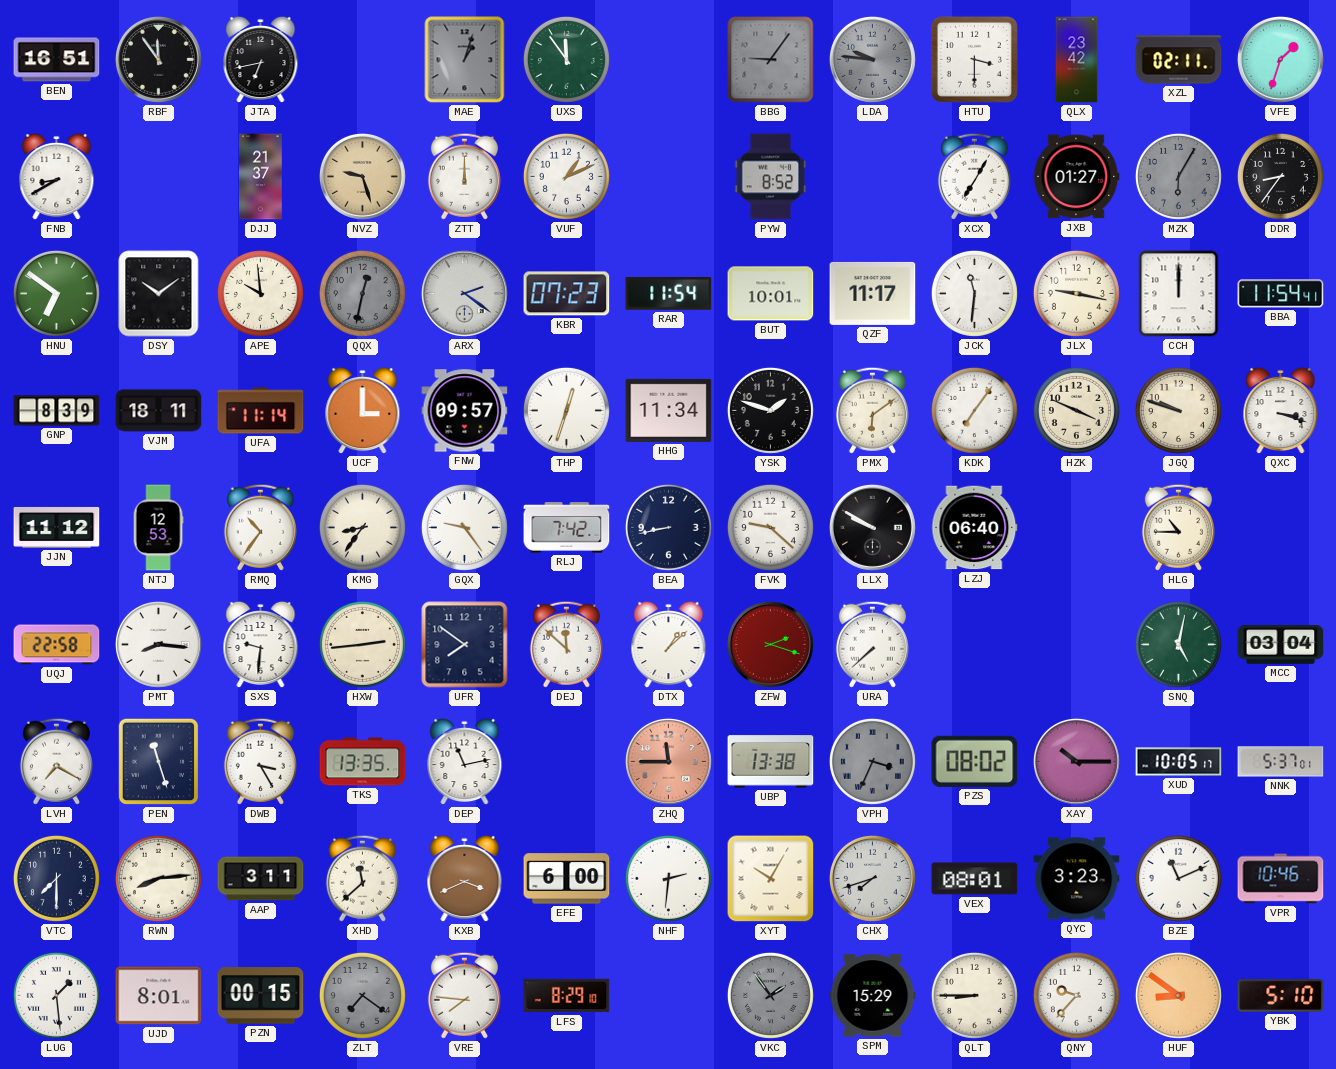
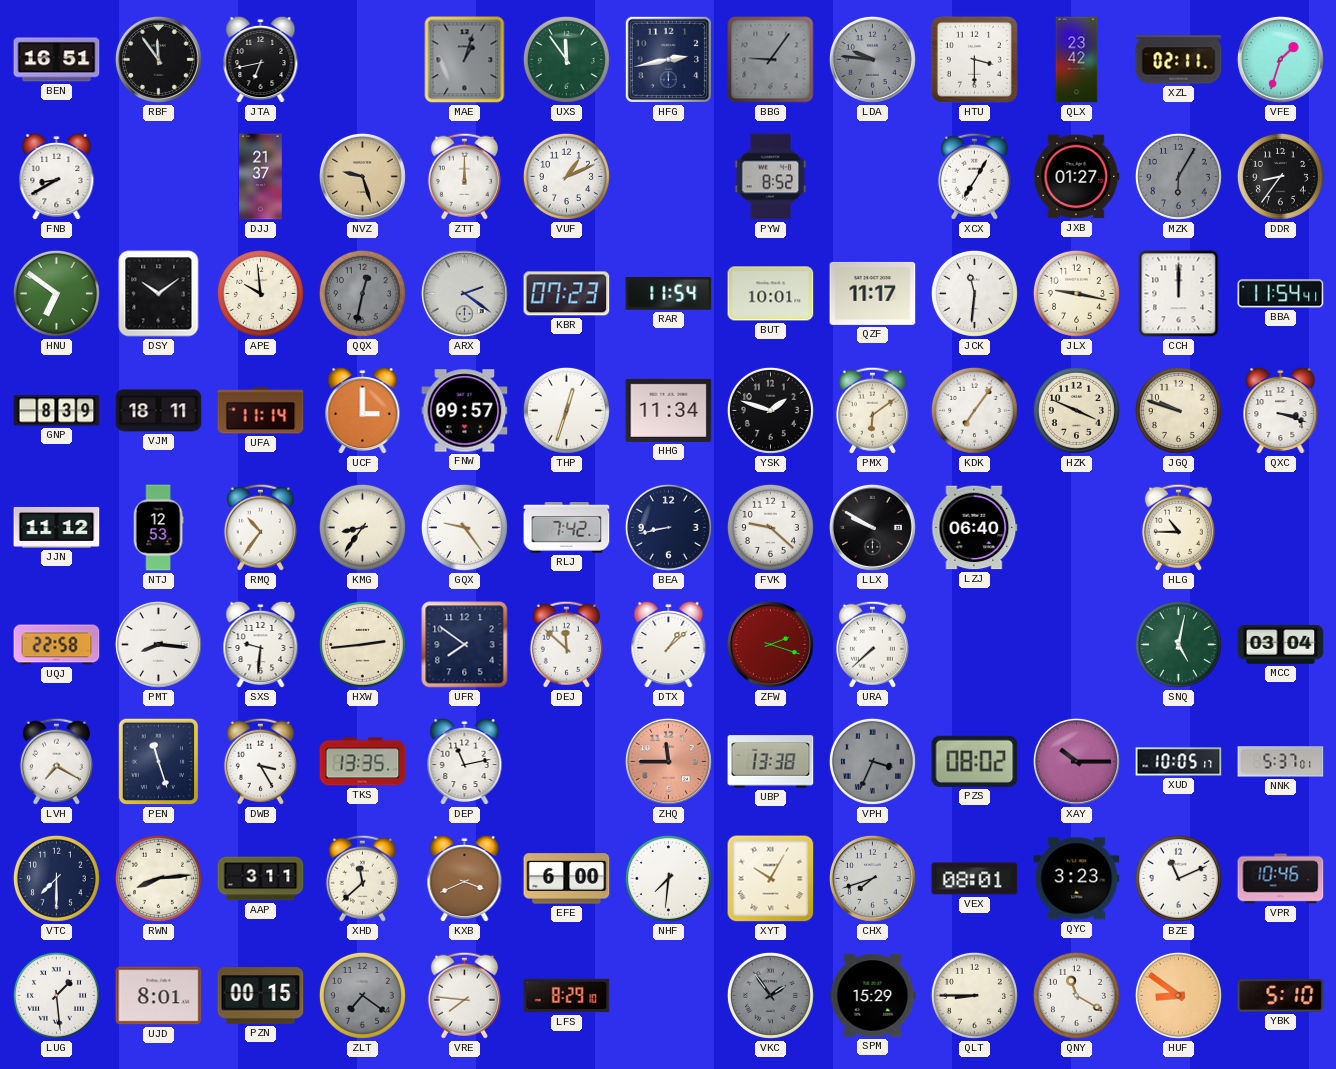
HFG: none -> 2:43 (668, 59)
NHF: 2:31 -> 7:31 (668, 878)
QNY: 9:37 -> 11:20 (1076, 995)
